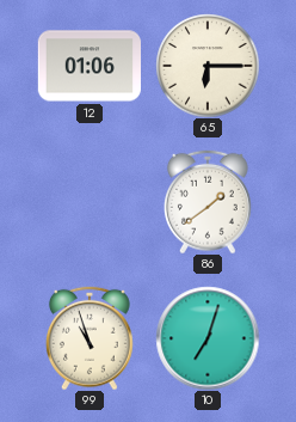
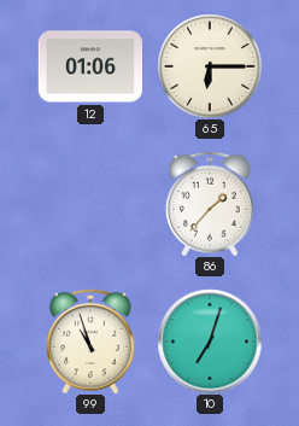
86: 1:39 -> 1:37 (210, 204)
